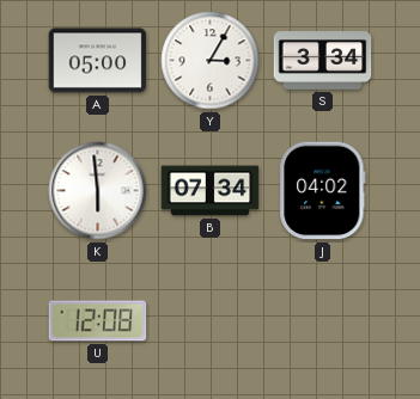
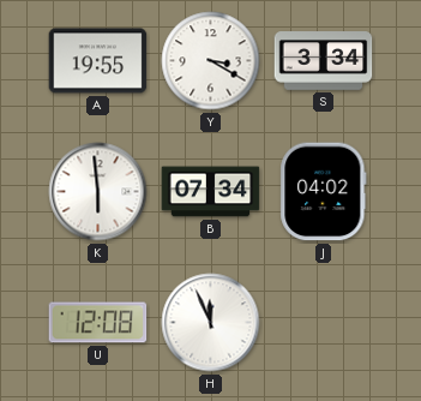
A: 05:00 -> 19:55 (98, 61)
Y: 3:05 -> 3:20 (211, 61)
H: none -> 11:56 (211, 323)
